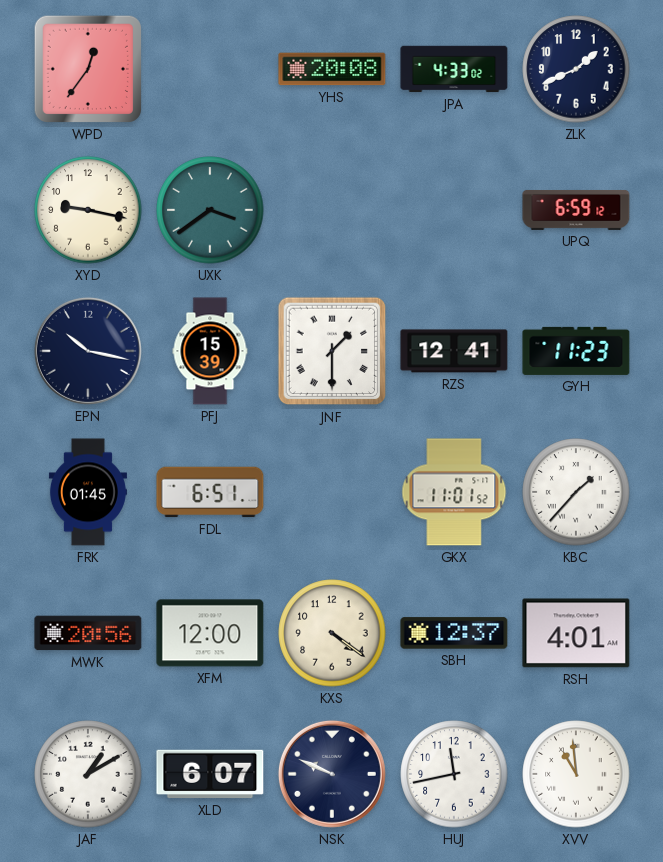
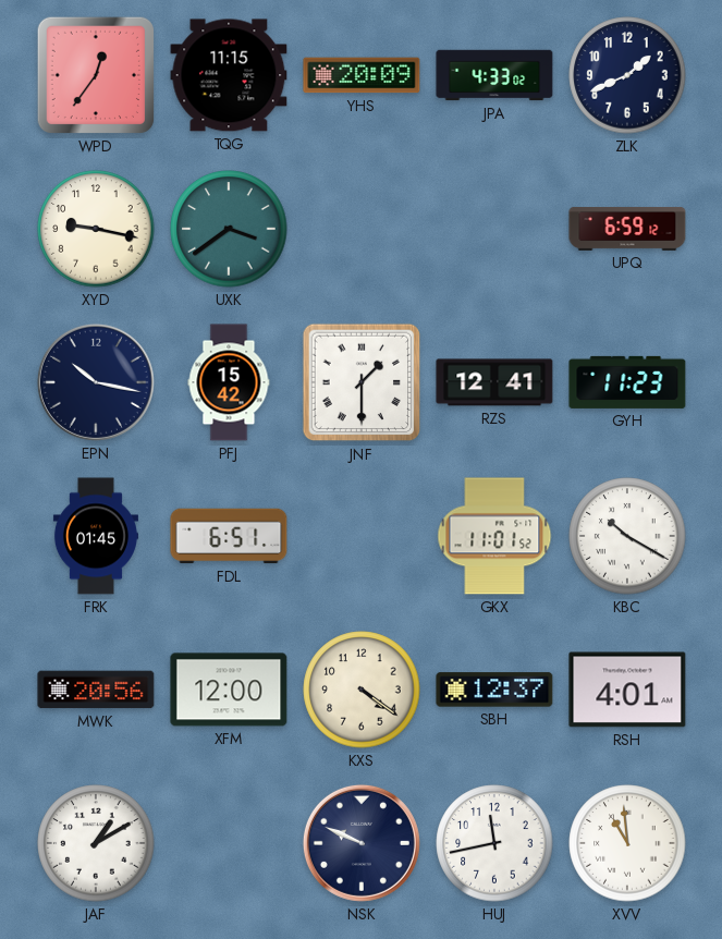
TQG: none -> 11:15 (229, 75)
YHS: 20:08 -> 20:09 (362, 75)
PFJ: 15:39 -> 15:42 (229, 382)
KBC: 1:37 -> 10:20 (627, 536)
XLD: 6:07 -> none (210, 774)
